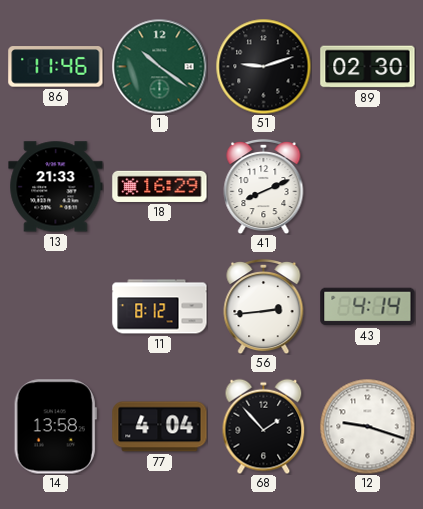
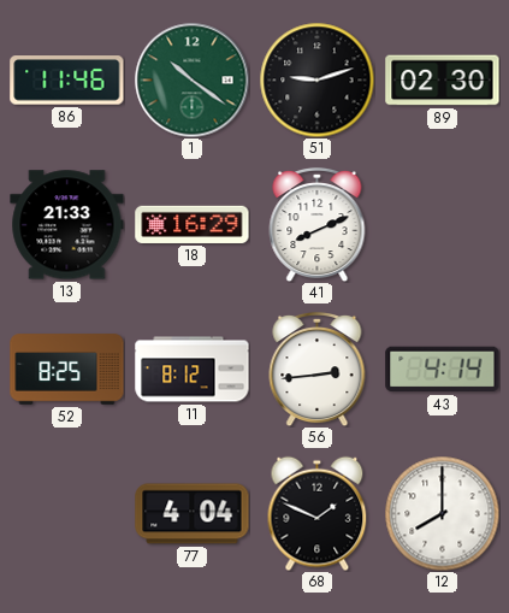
52: none -> 8:25 (67, 370)
14: 13:58 -> none (55, 427)
68: 1:53 -> 1:49 (318, 513)
12: 9:18 -> 8:00 (442, 513)
